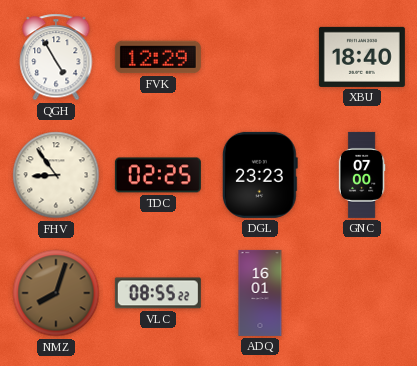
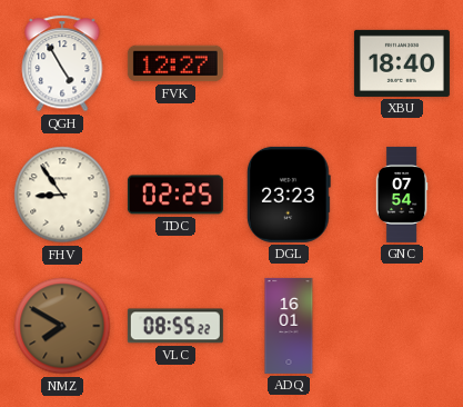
FVK: 12:29 -> 12:27 (175, 63)
GNC: 07:00 -> 07:54 (402, 195)
NMZ: 8:03 -> 7:50 (62, 326)
